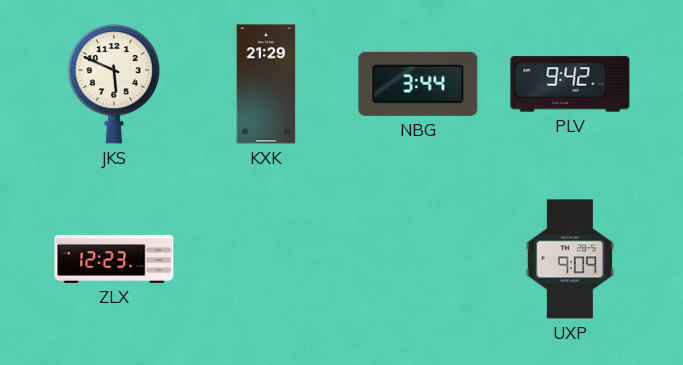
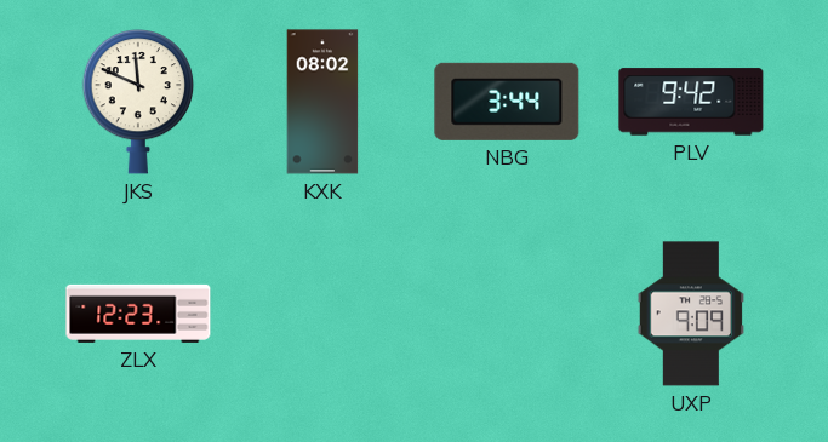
JKS: 5:49 -> 11:49 (138, 103)
KXK: 21:29 -> 08:02 (322, 102)
